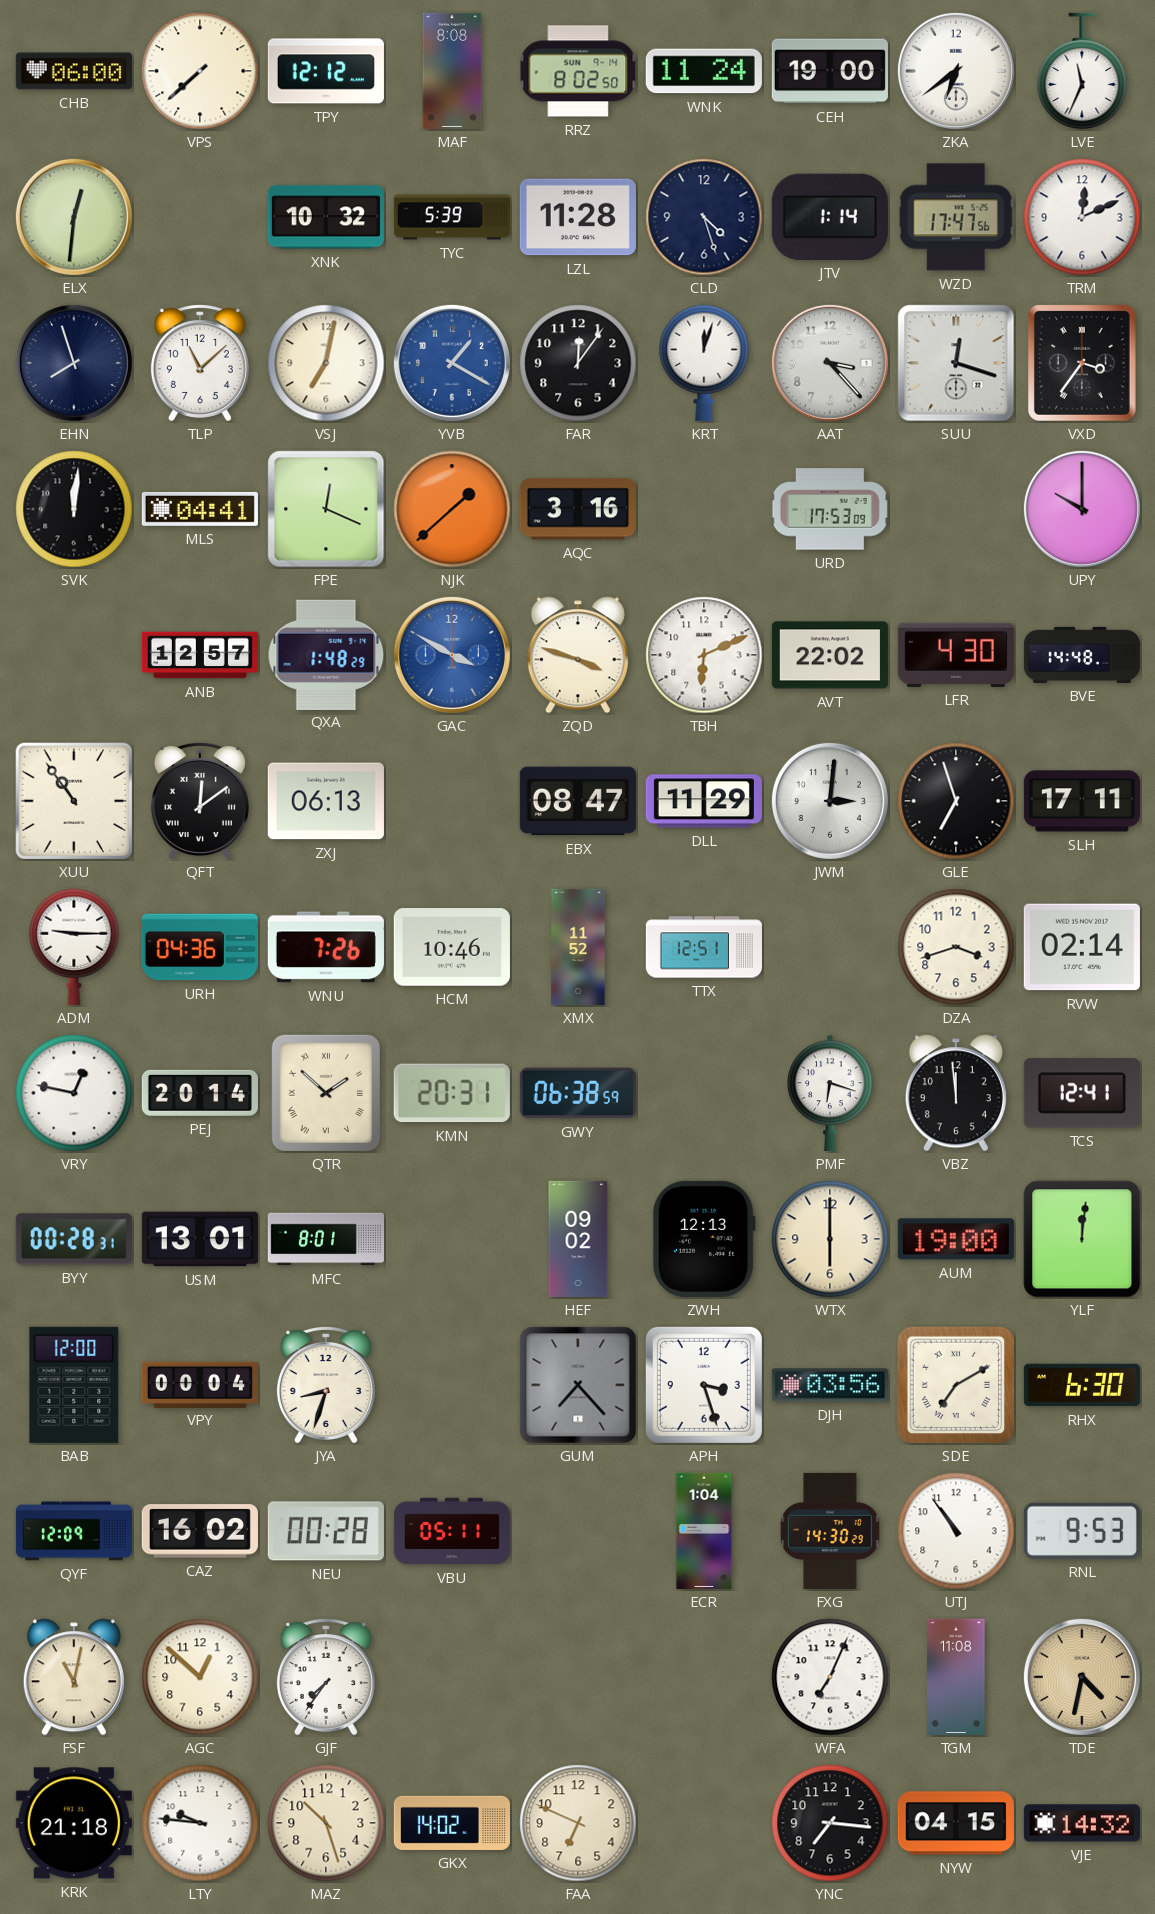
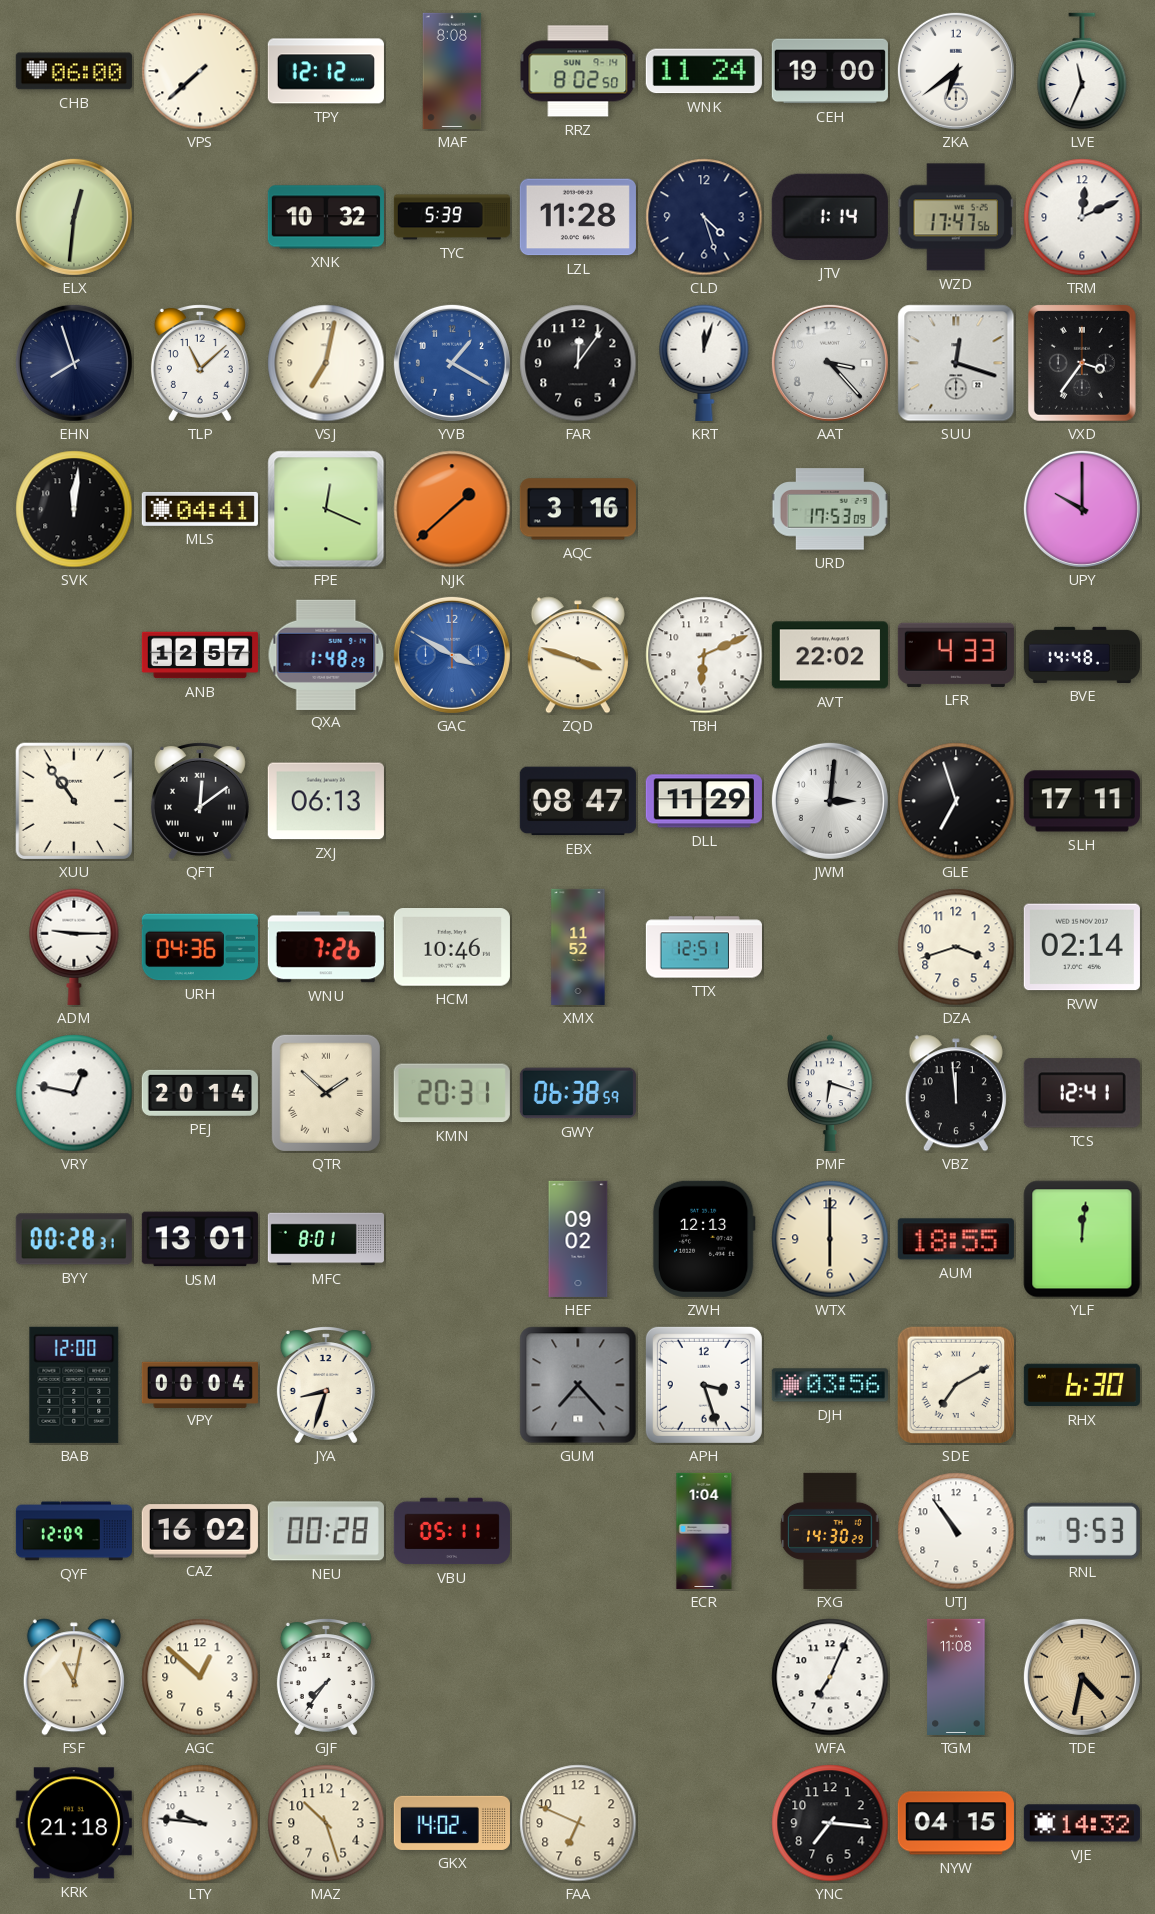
LFR: 4:30 -> 4:33 (956, 655)
AUM: 19:00 -> 18:55 (956, 1239)
